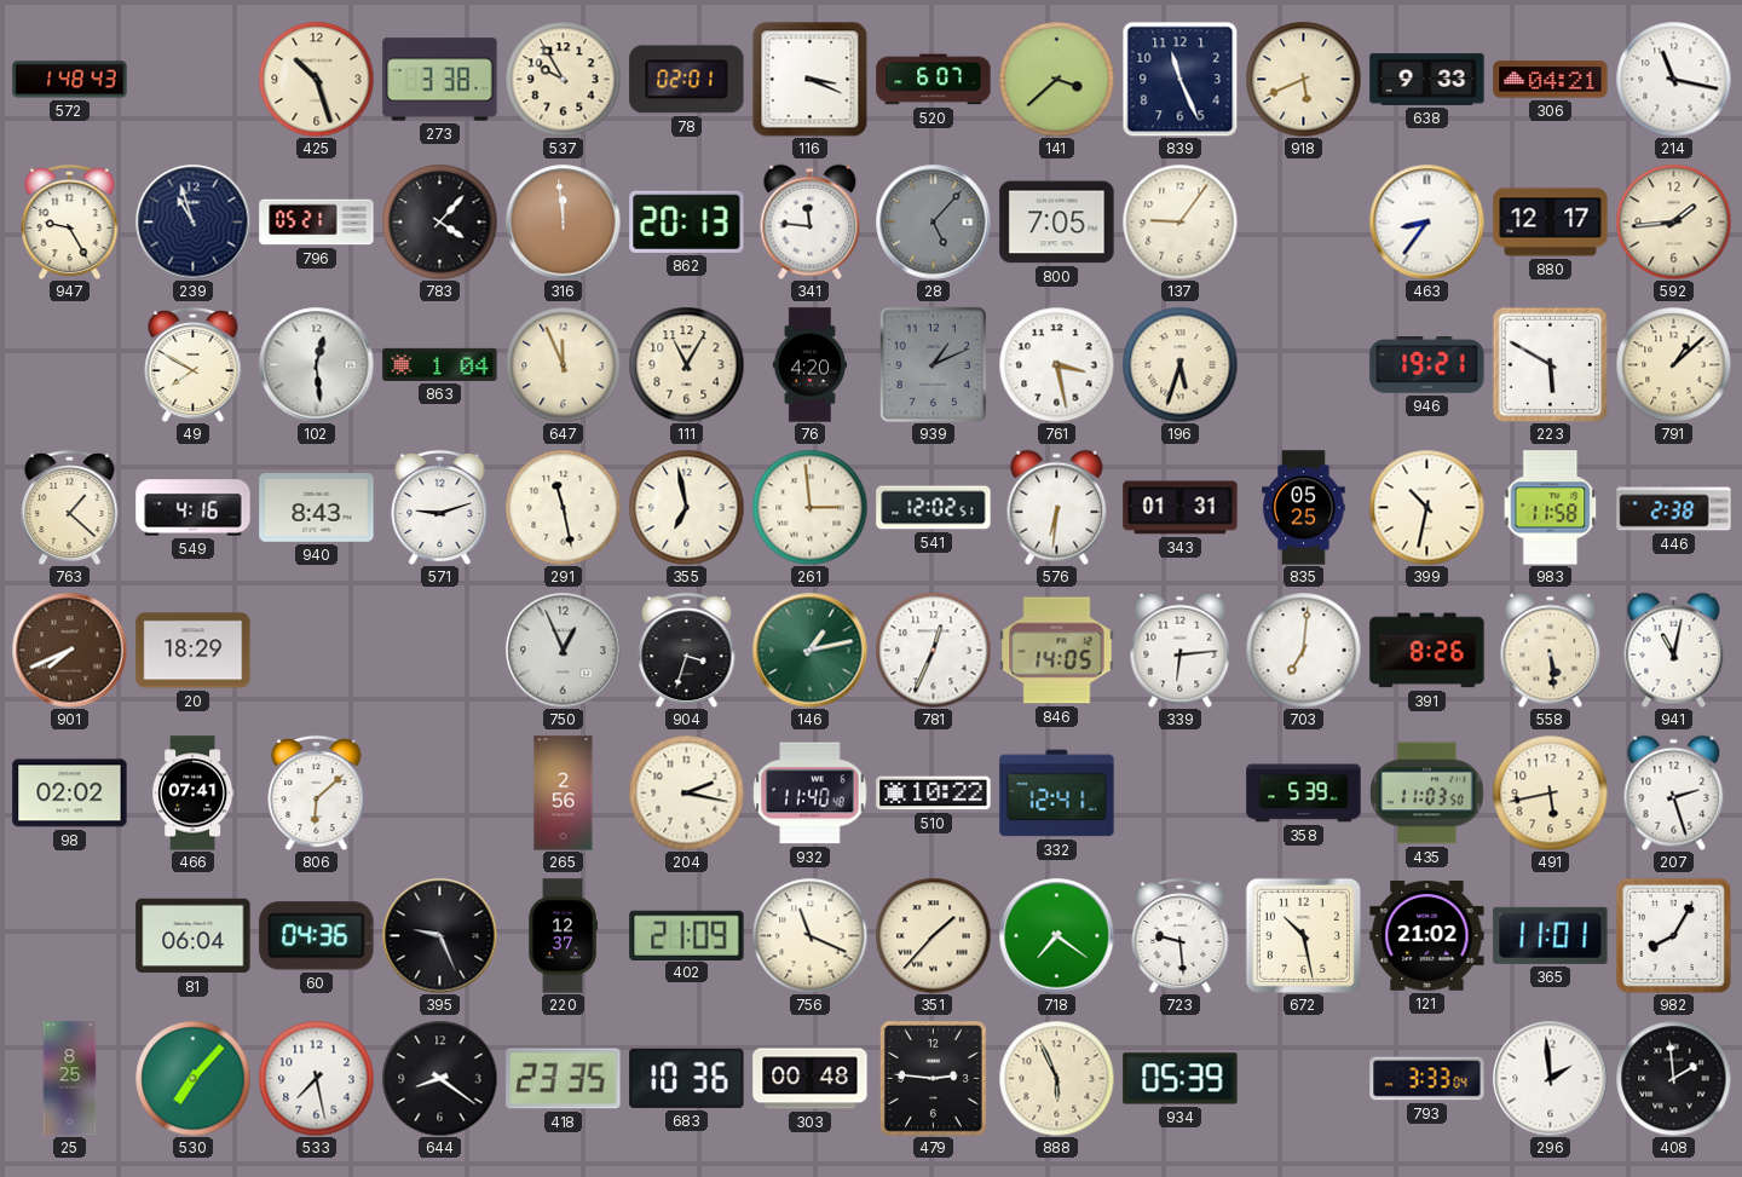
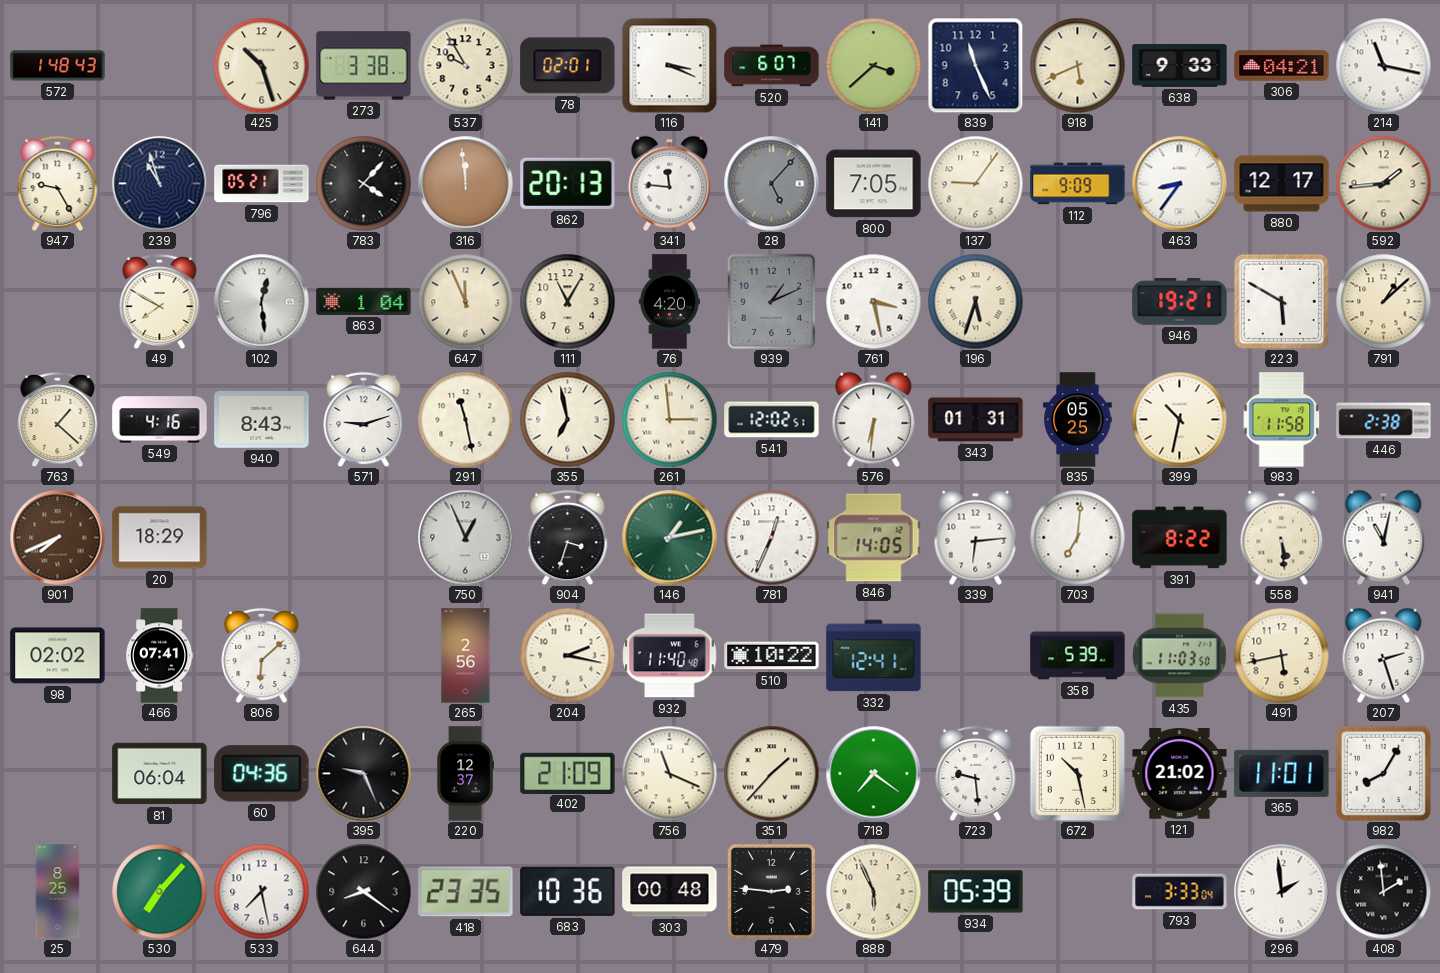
112: none -> 9:09 (1078, 184)
391: 8:26 -> 8:22 (1180, 538)
